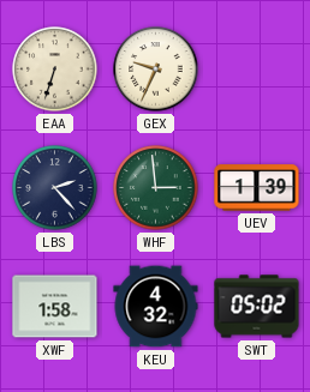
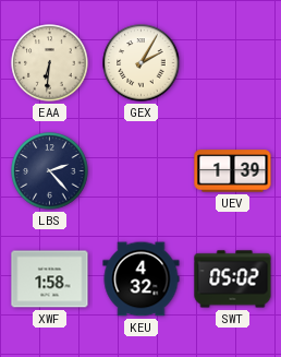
EAA: 6:33 -> 6:31 (50, 63)
GEX: 9:34 -> 2:05 (142, 63)
WHF: 2:59 -> none (156, 188)
